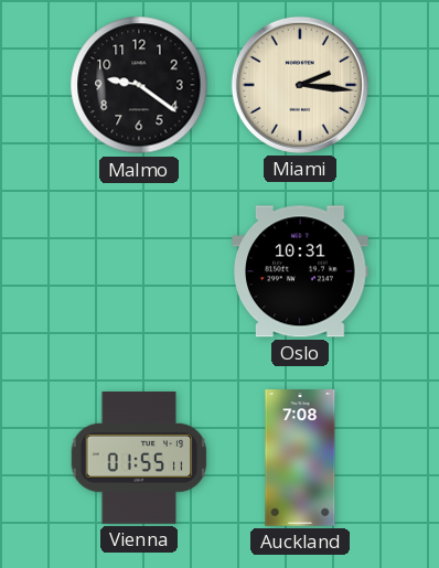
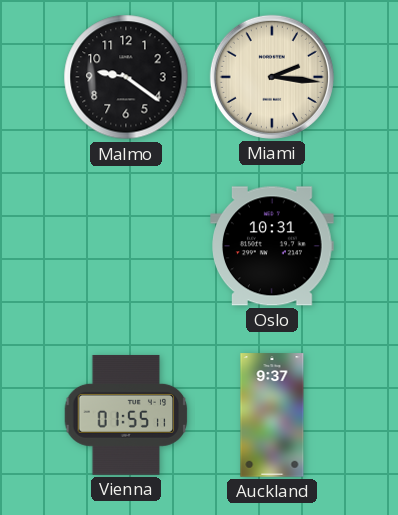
Auckland: 7:08 -> 9:37 (272, 415)
